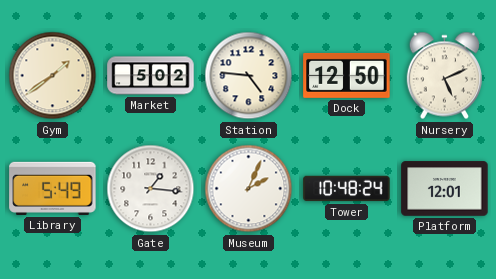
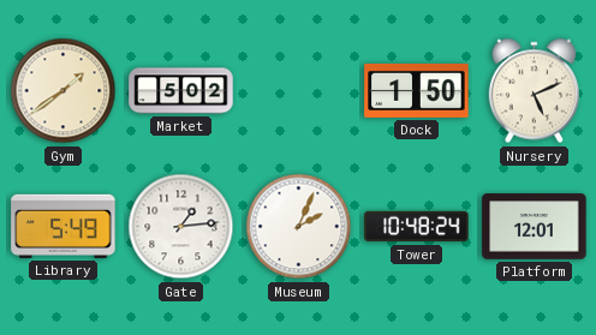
Station: 4:46 -> none (249, 76)
Dock: 12:50 -> 1:50 (417, 90)
Gate: 1:16 -> 1:14 (181, 227)
